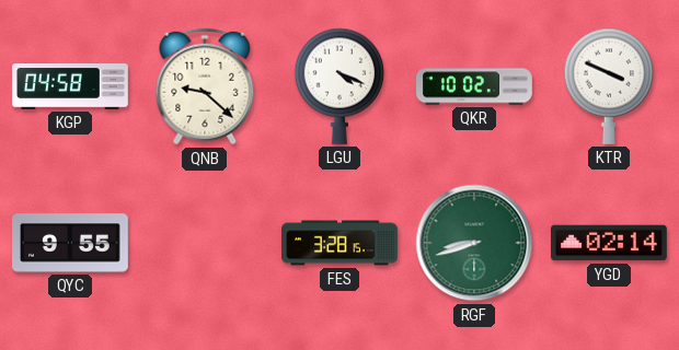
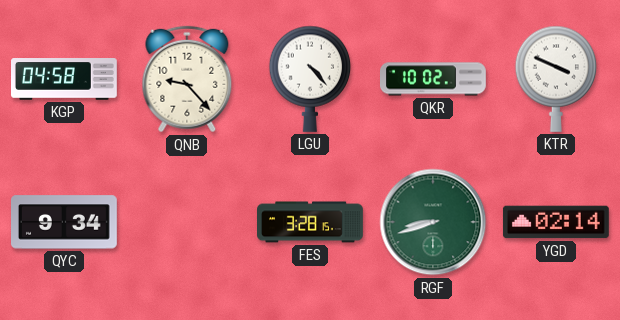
QNB: 9:22 -> 9:23 (187, 79)
LGU: 4:19 -> 4:23 (310, 79)
QYC: 9:55 -> 9:34 (65, 222)
